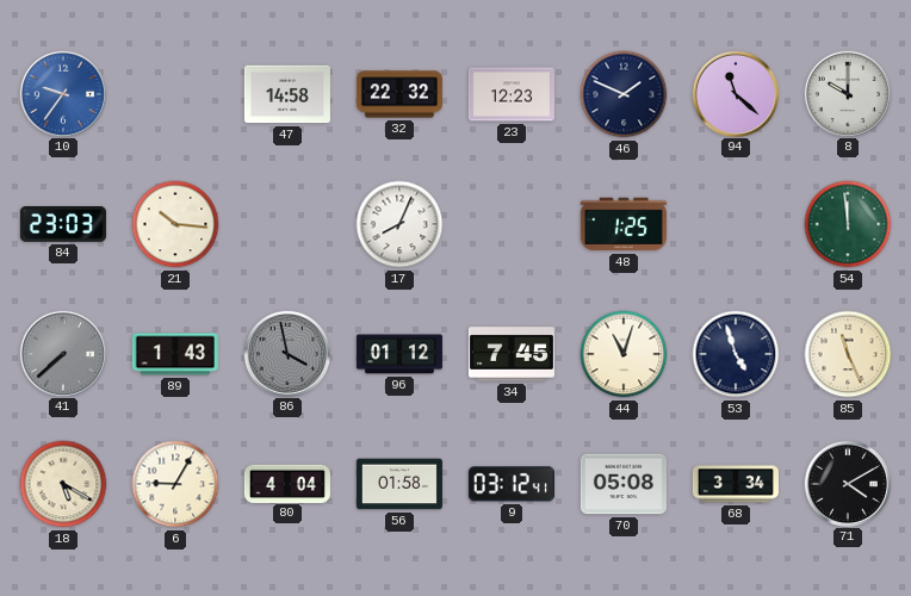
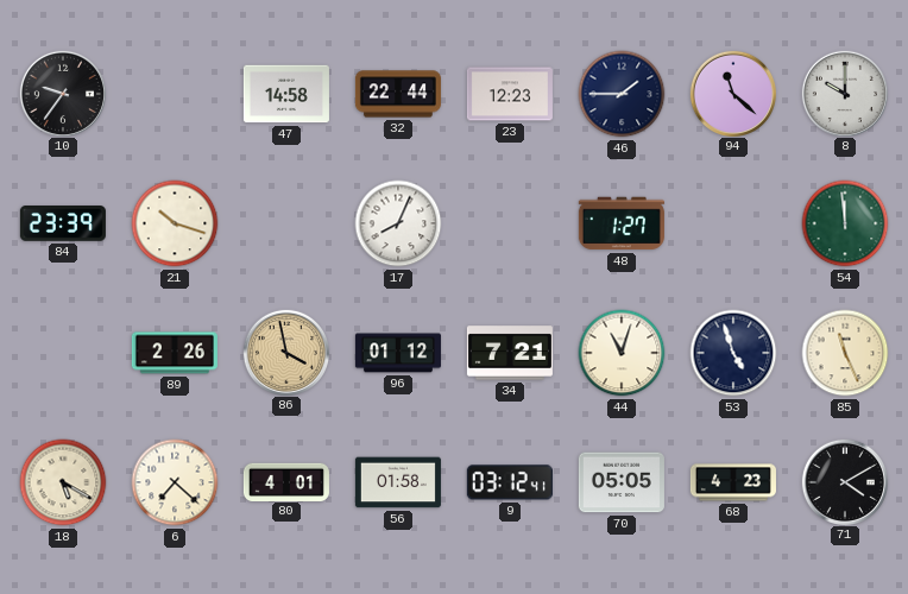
10 dial: blue -> black (62, 93)
32: 22:32 -> 22:44 (398, 94)
46: 1:49 -> 1:45 (622, 94)
84: 23:03 -> 23:39 (63, 225)
21: 10:16 -> 10:18 (175, 223)
48: 1:25 -> 1:27 (622, 223)
41: 7:38 -> none (62, 353)
89: 1:43 -> 2:26 (175, 353)
86 dial: grey -> champagne (285, 352)
34: 7:45 -> 7:21 (510, 353)
6: 9:05 -> 7:22 (175, 482)
80: 4:04 -> 4:01 (286, 481)
70: 05:08 -> 05:05 (622, 482)
68: 3:34 -> 4:23 (733, 482)
